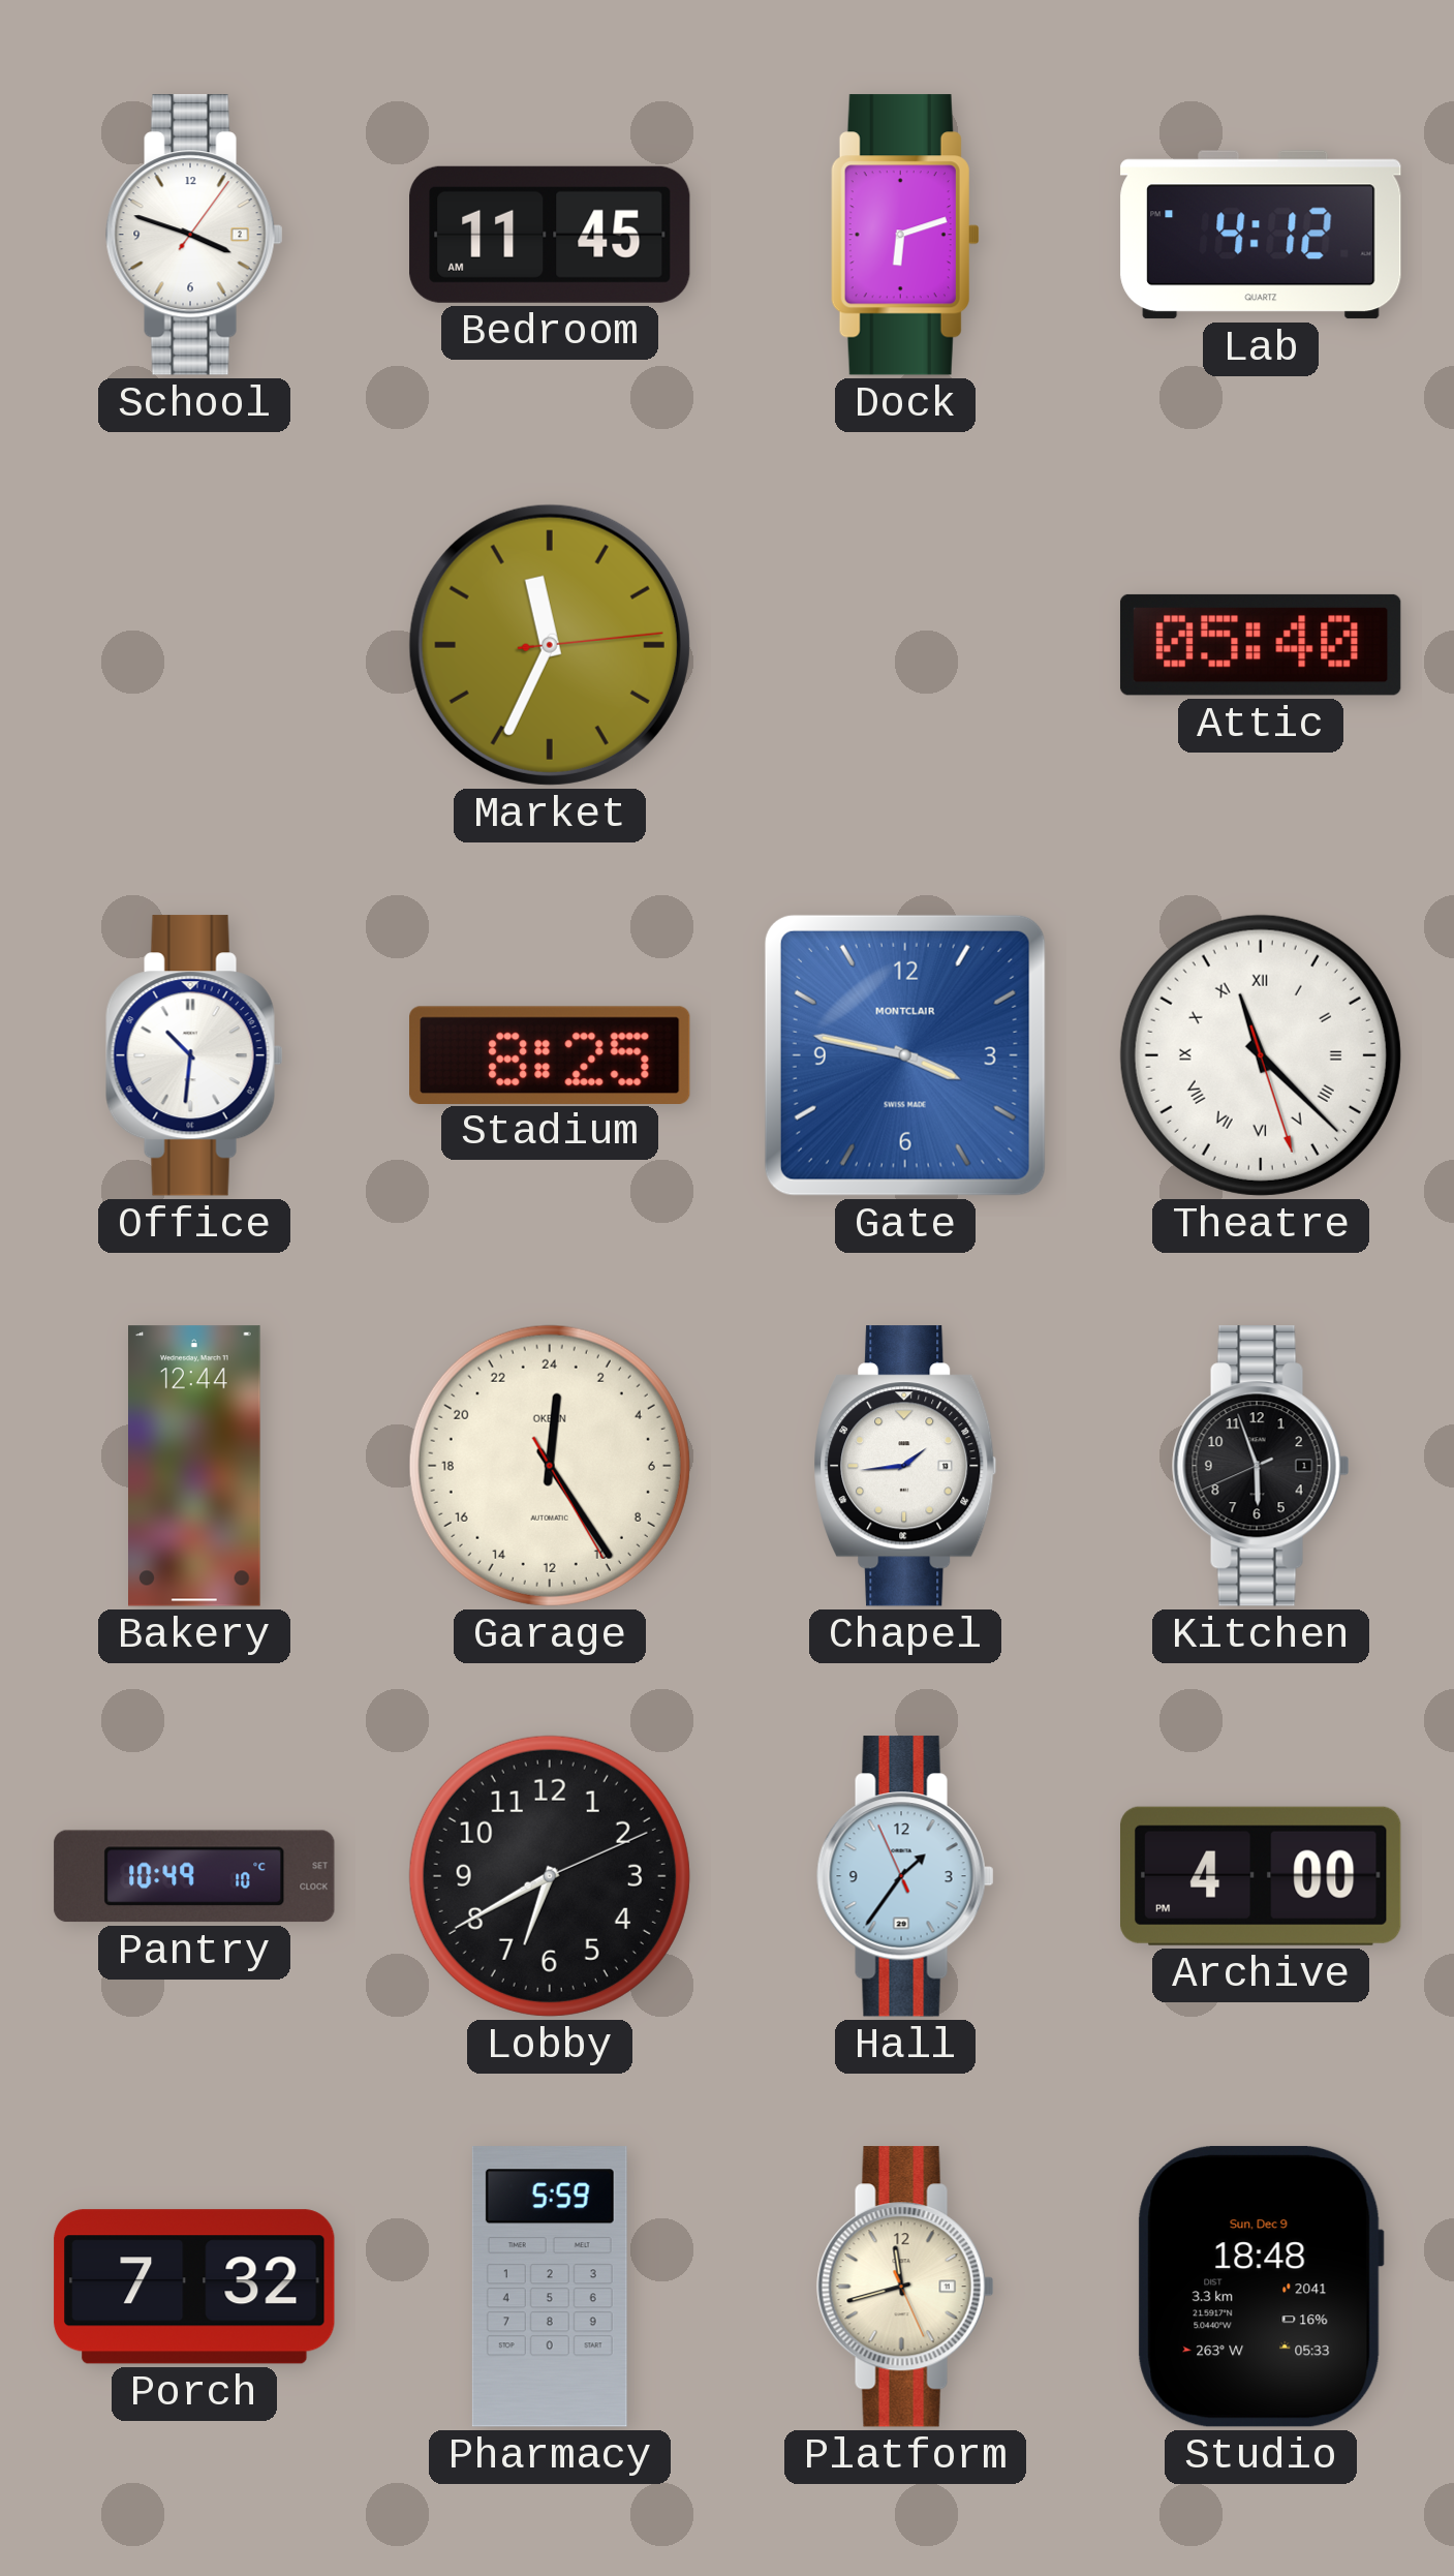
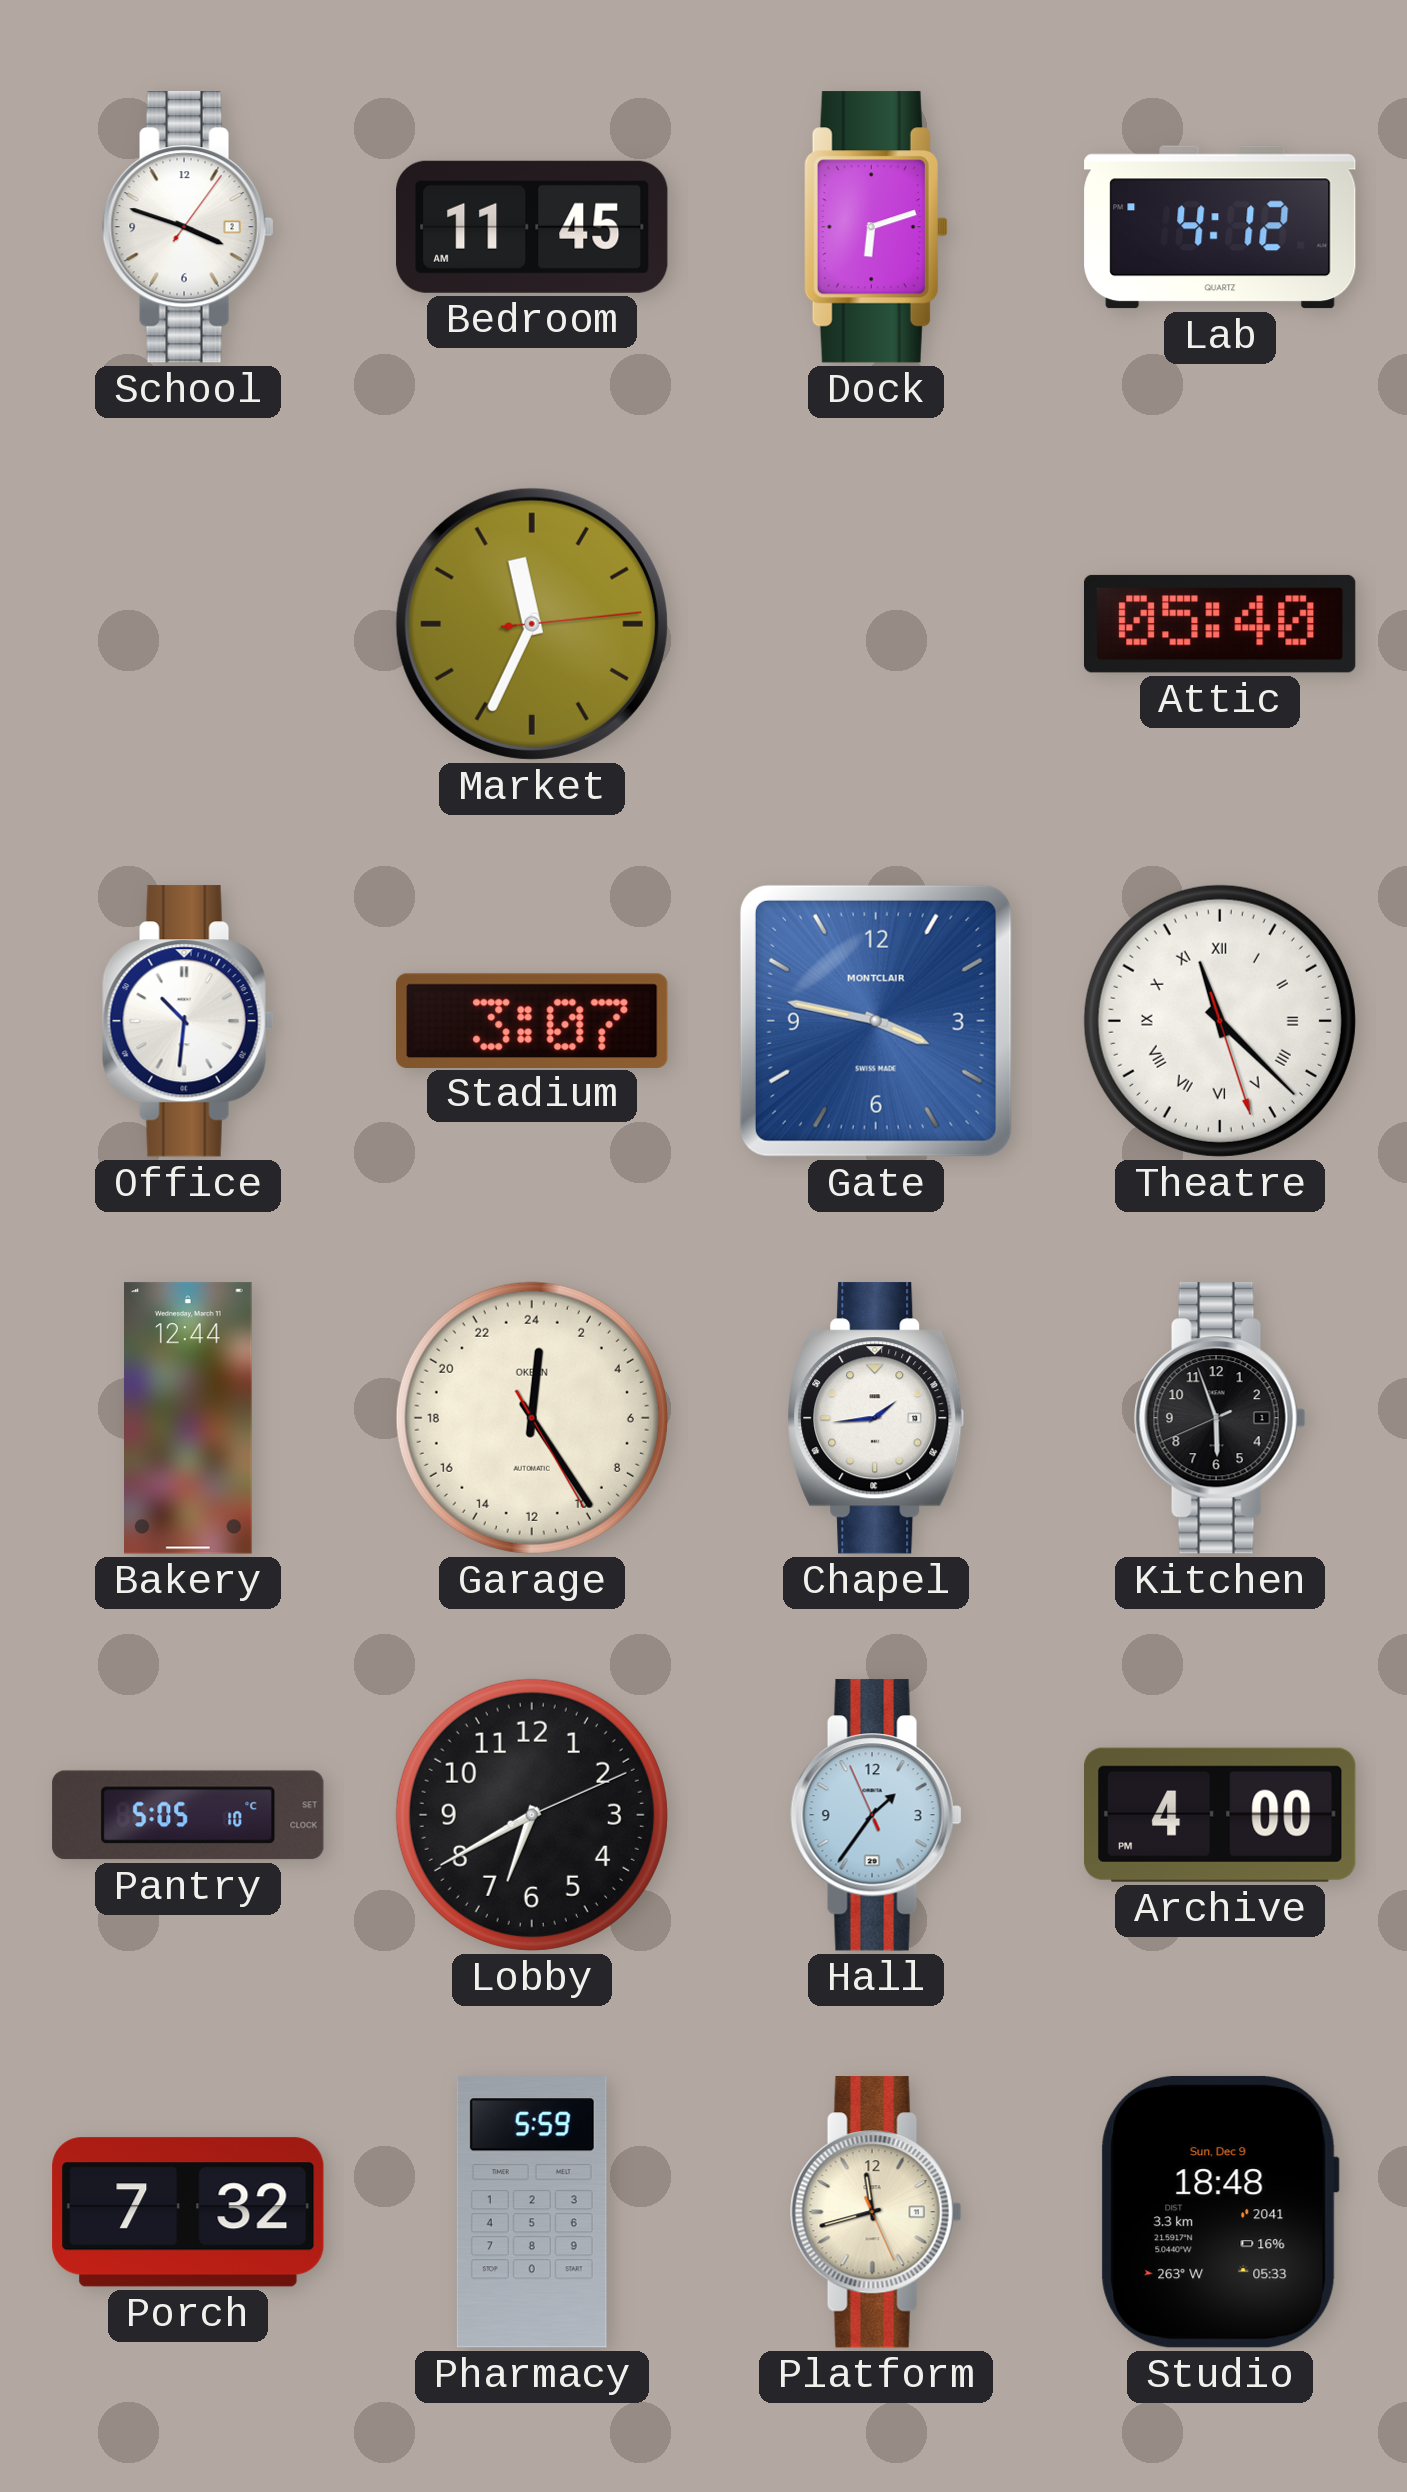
Stadium: 8:25 -> 3:07 (533, 1020)
Pantry: 10:49 -> 5:05 (188, 1815)
